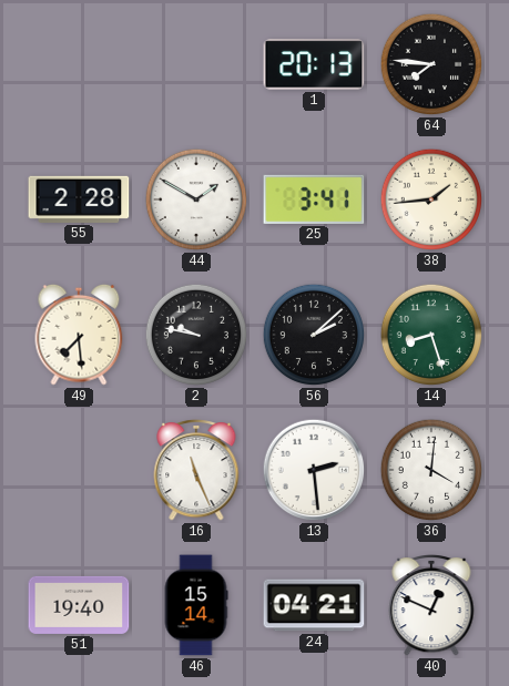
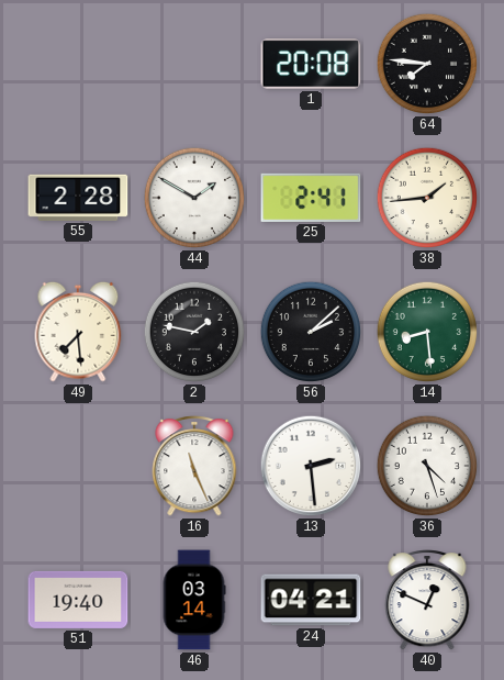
1: 20:13 -> 20:08 (311, 64)
25: 3:41 -> 2:41 (311, 198)
2: 9:47 -> 1:47 (194, 332)
14: 8:27 -> 8:29 (427, 332)
36: 4:01 -> 4:27 (427, 466)
46: 15:14 -> 03:14 (194, 600)
